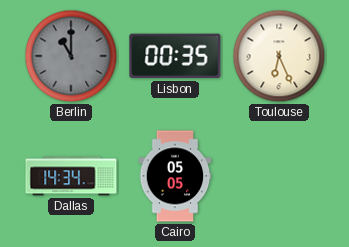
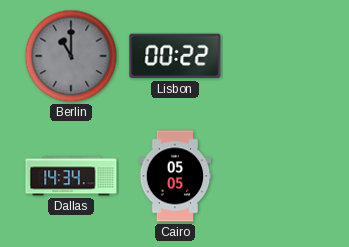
Lisbon: 00:35 -> 00:22 (175, 56)
Toulouse: 6:26 -> none (279, 56)
